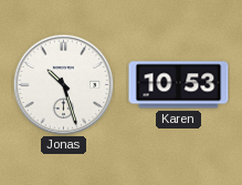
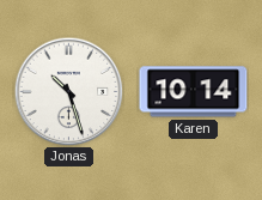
Karen: 10:53 -> 10:14 (194, 92)
